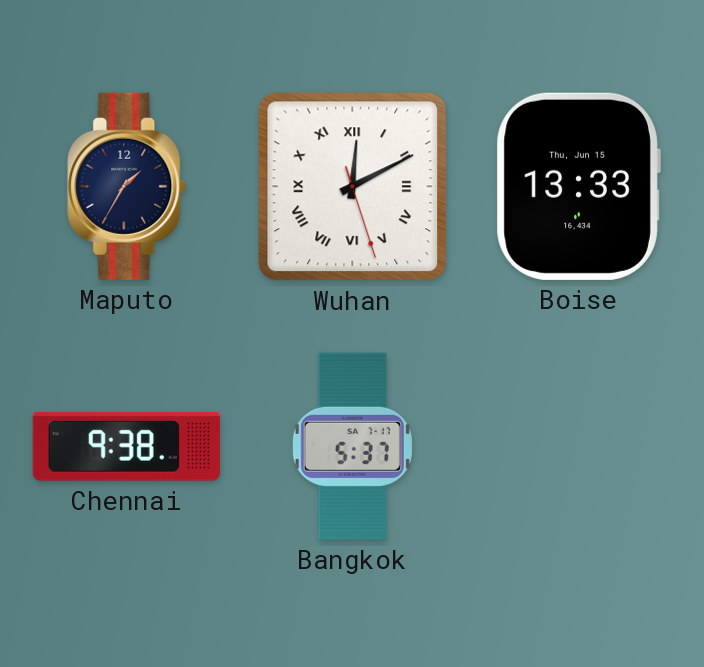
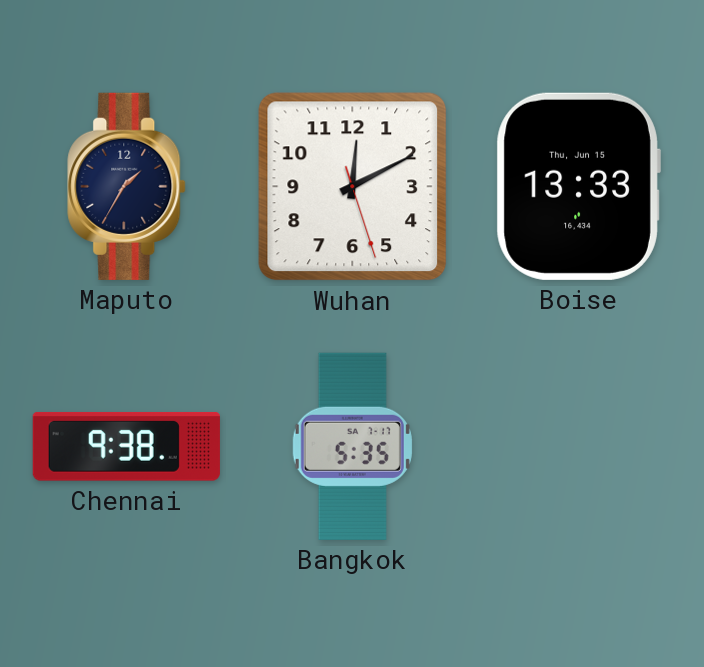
Wuhan numerals: Roman -> Arabic (353, 187)
Bangkok: 5:37 -> 5:35 (352, 446)
